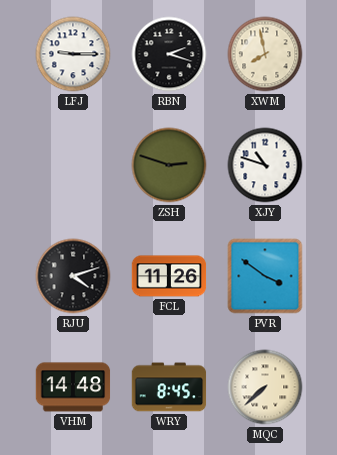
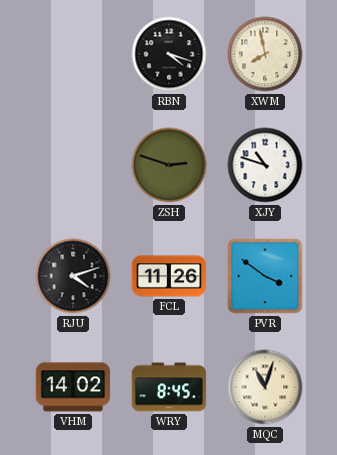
LFJ: 9:15 -> none (73, 54)
RBN: 2:18 -> 4:18 (169, 54)
VHM: 14:48 -> 14:02 (73, 387)
MQC: 7:38 -> 11:03 (265, 387)
